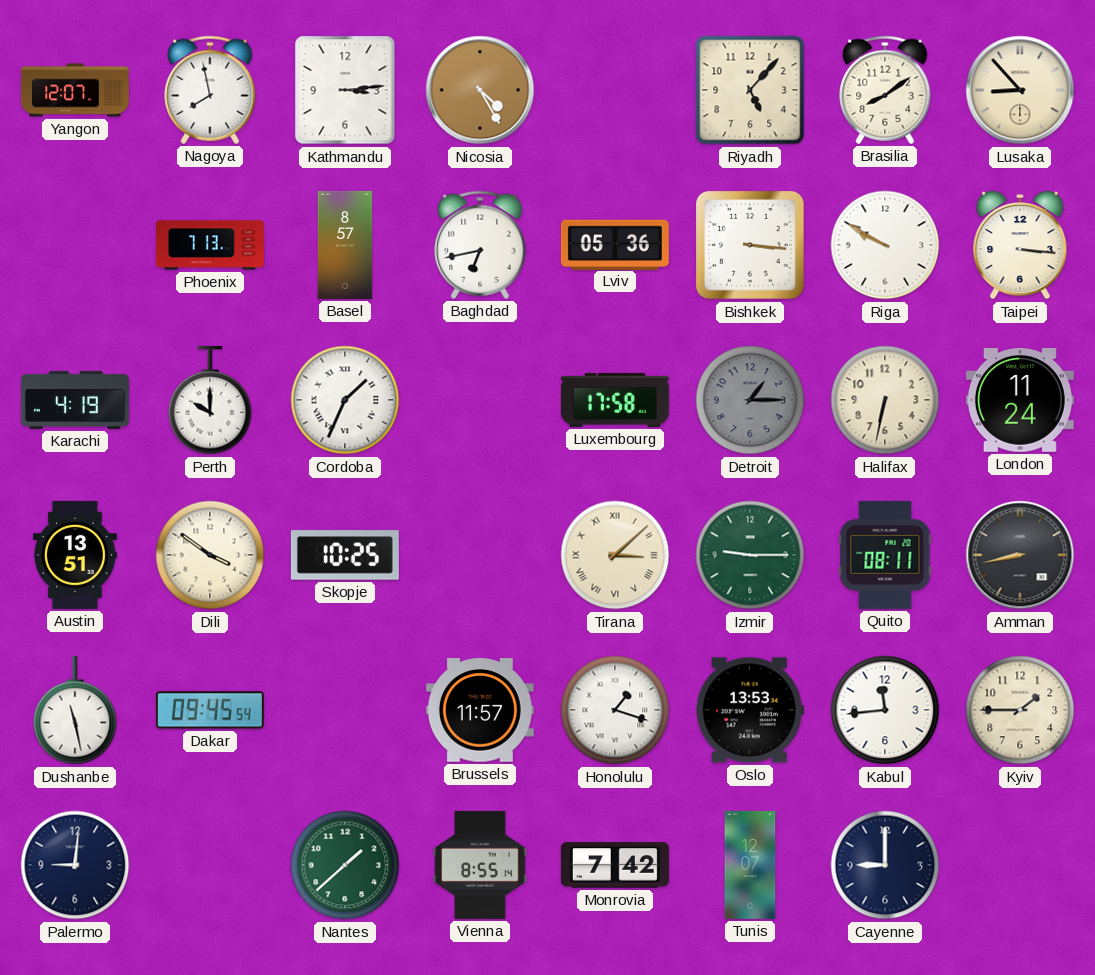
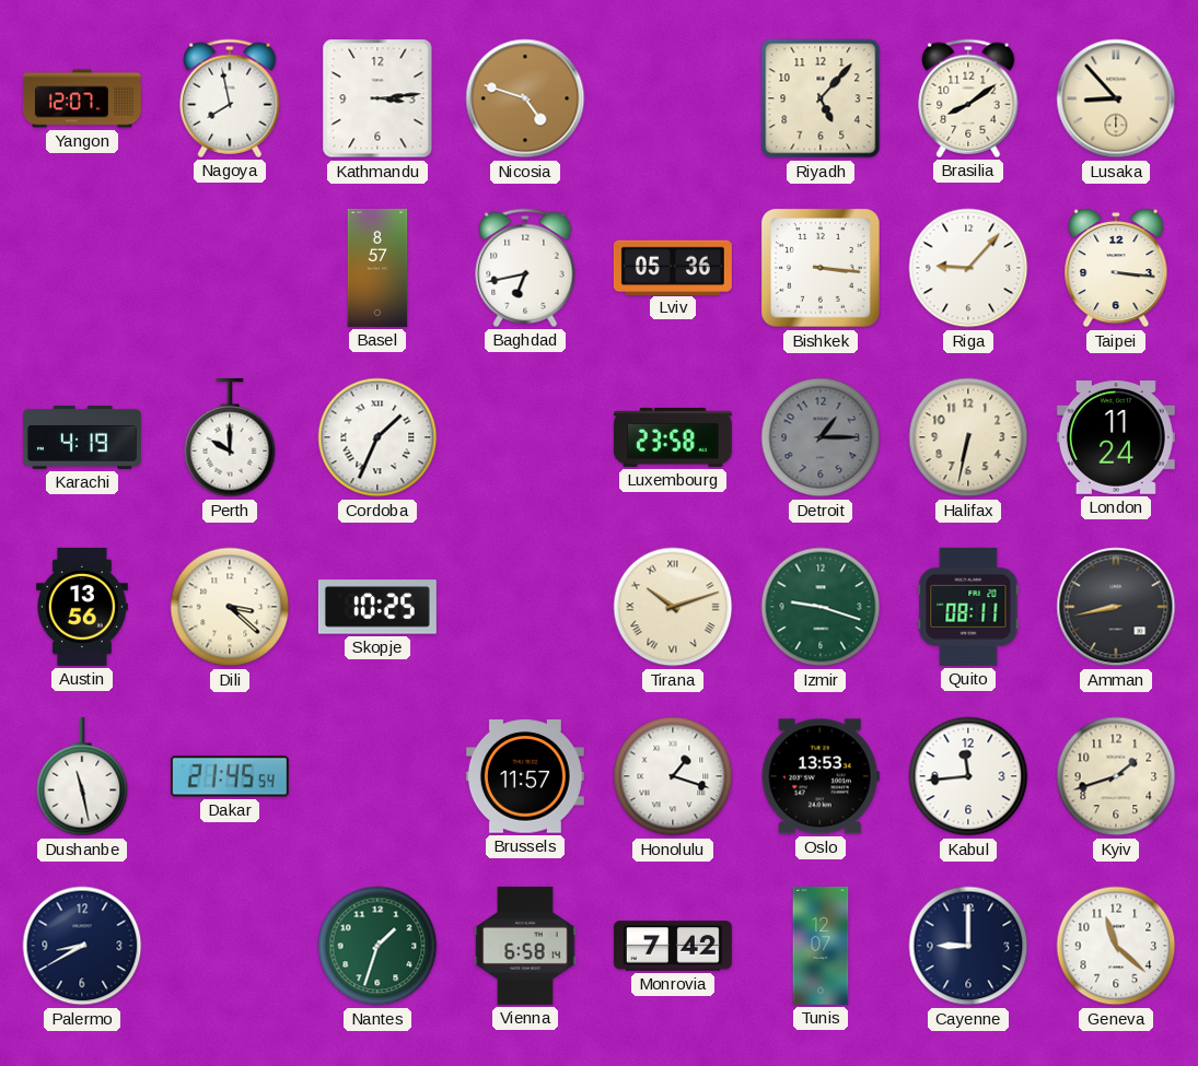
Nicosia: 4:25 -> 4:48 (525, 98)
Phoenix: 7:13 -> none (210, 245)
Riga: 9:50 -> 9:07 (968, 268)
Luxembourg: 17:58 -> 23:58 (673, 437)
Austin: 13:51 -> 13:56 (82, 607)
Dili: 3:51 -> 3:22 (230, 607)
Tirana: 3:08 -> 10:12 (673, 607)
Izmir: 9:15 -> 9:18 (821, 607)
Dakar: 09:45 -> 21:45 (230, 776)
Kyiv: 1:45 -> 1:42 (1116, 776)
Palermo: 9:01 -> 8:40 (82, 946)
Nantes: 1:38 -> 1:33 (377, 946)
Vienna: 8:55 -> 6:58 (525, 946)
Geneva: none -> 11:22 (1116, 946)
